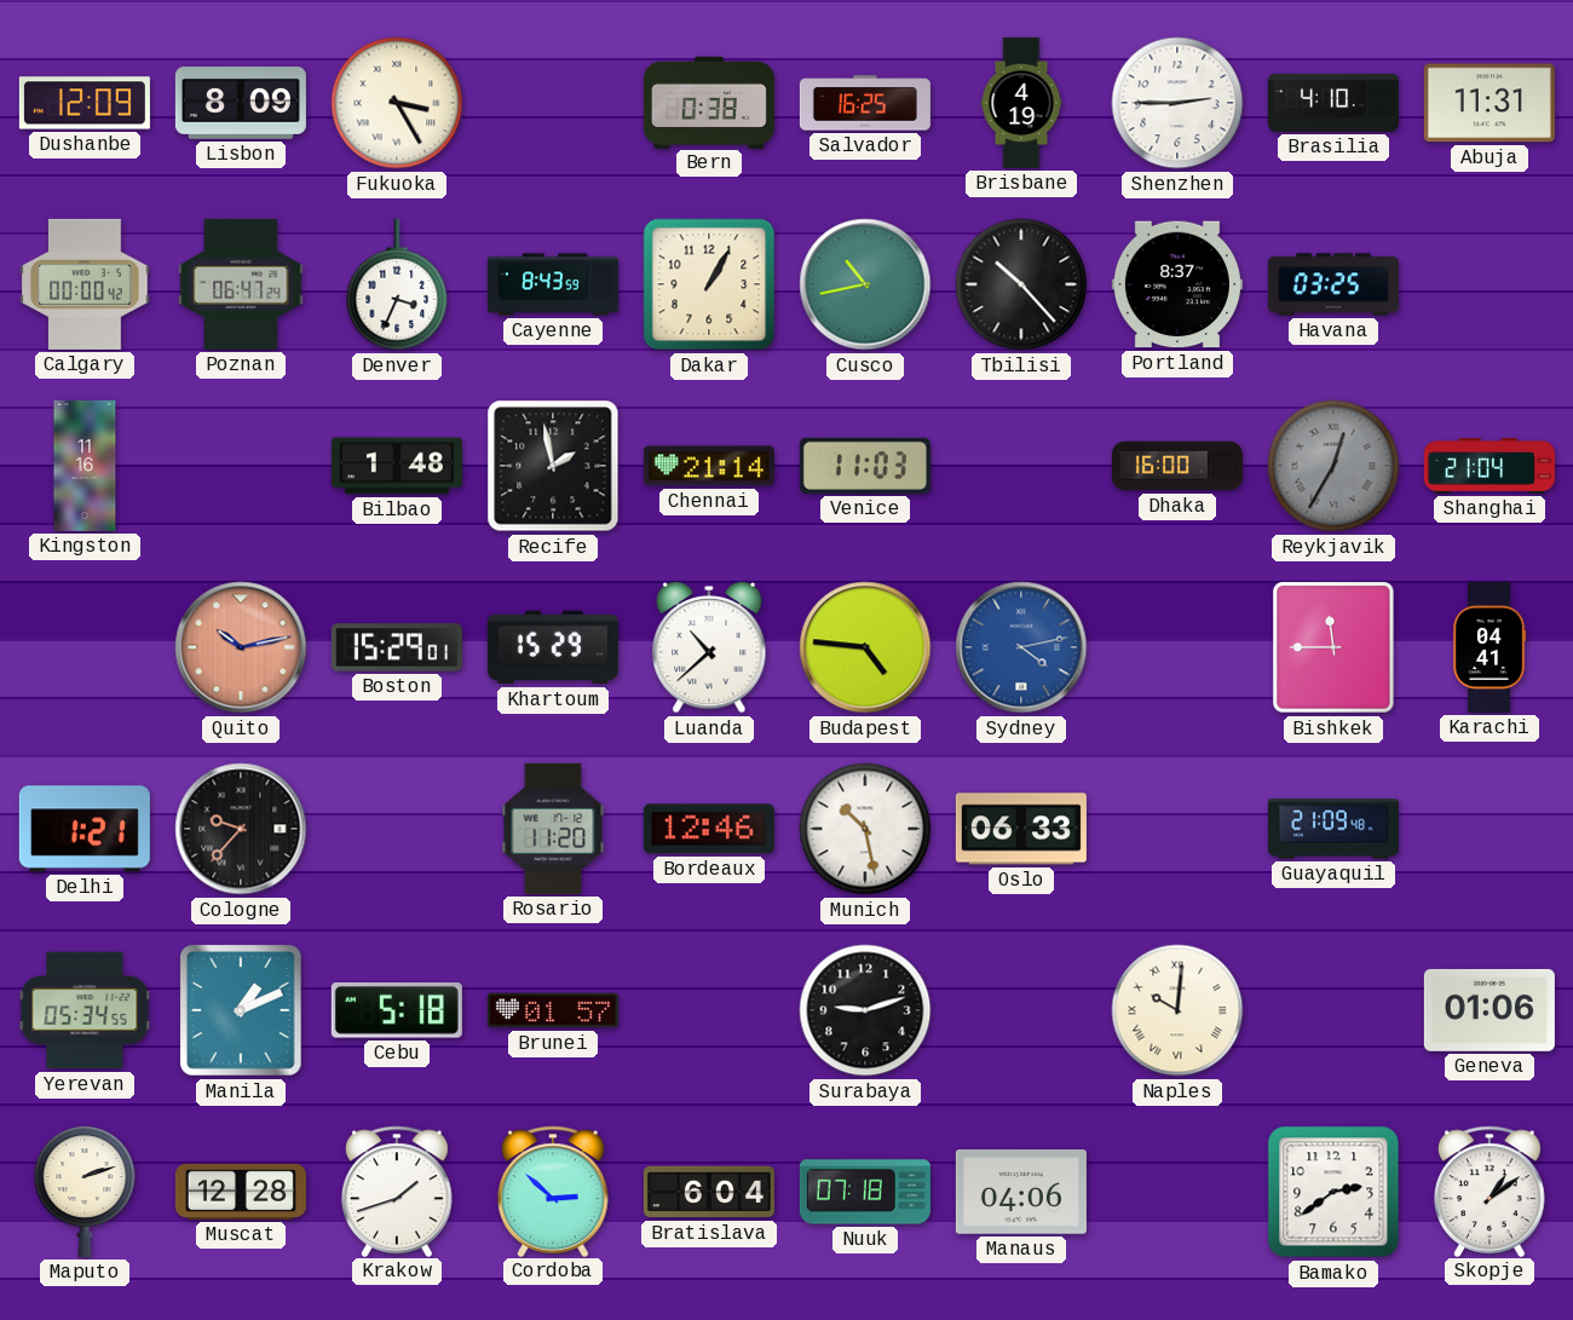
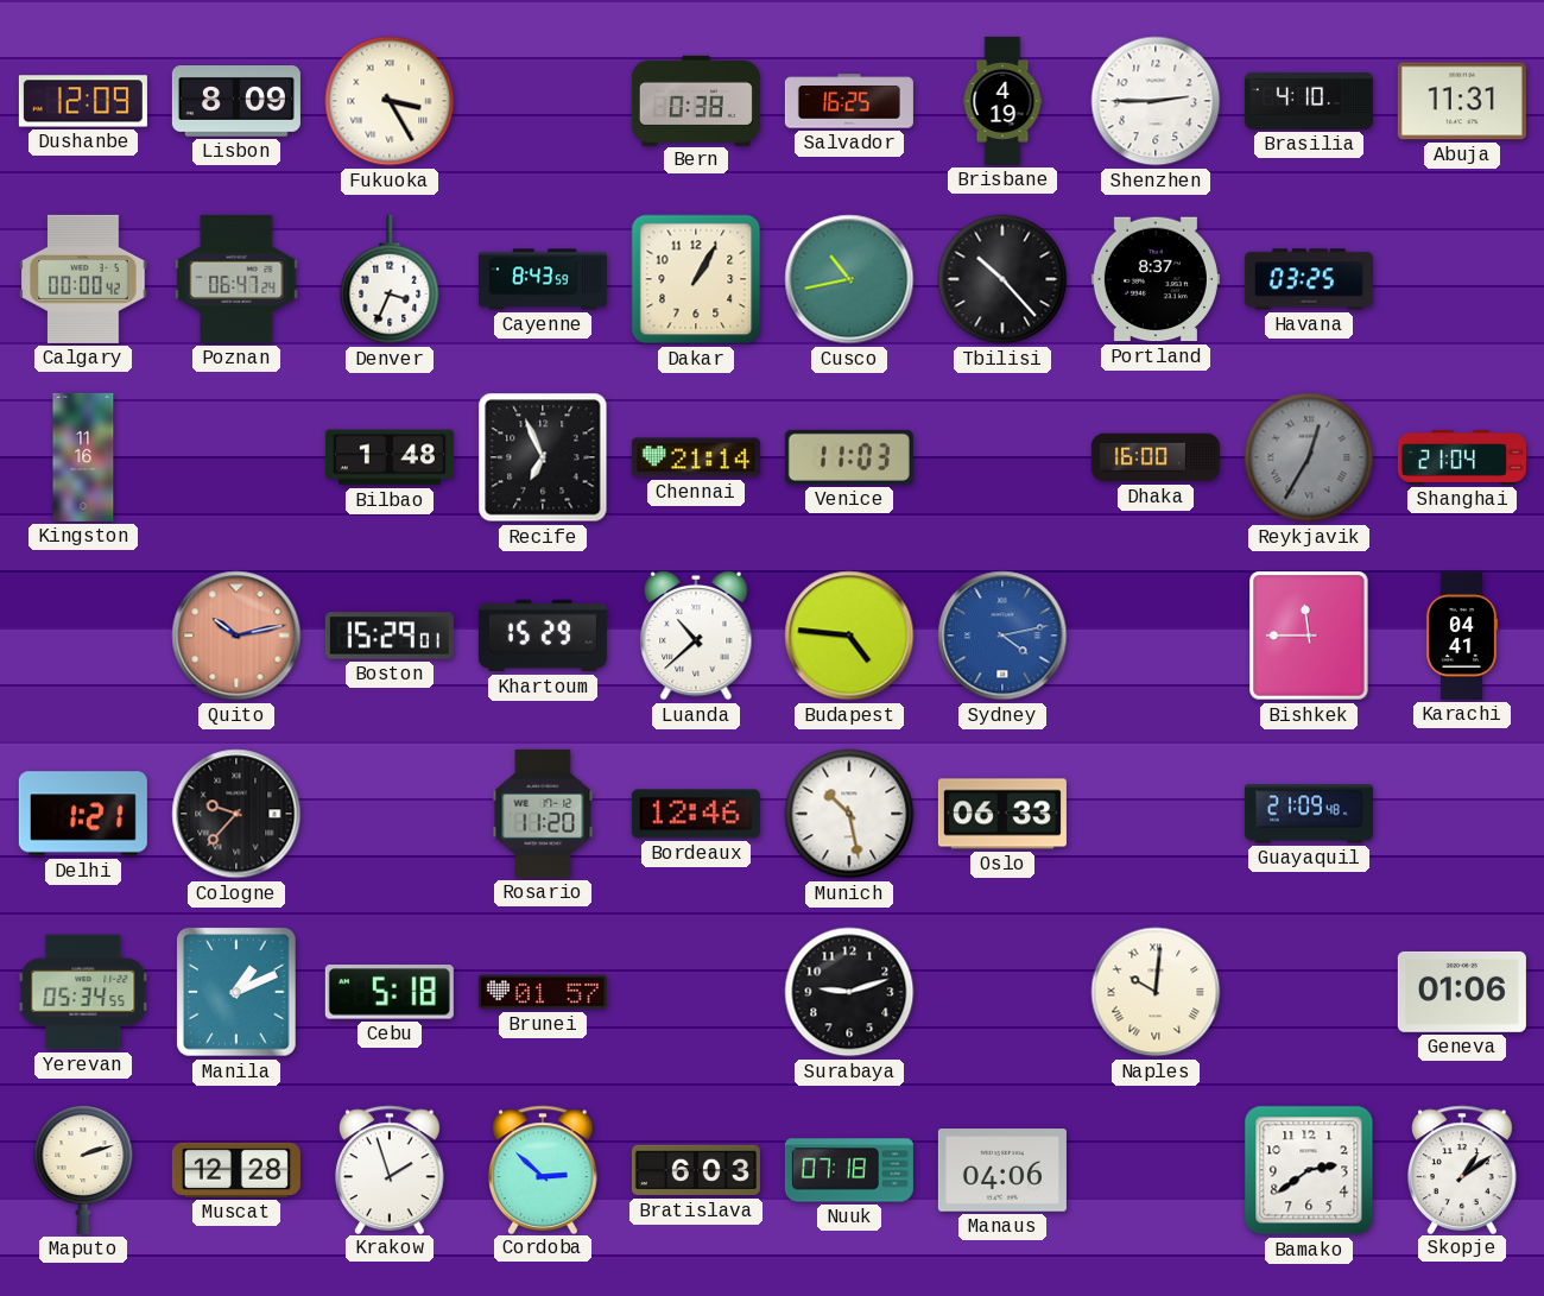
Recife: 1:58 -> 6:56 (543, 457)
Krakow: 1:42 -> 1:57 (391, 1169)
Bratislava: 6:04 -> 6:03 (696, 1170)
